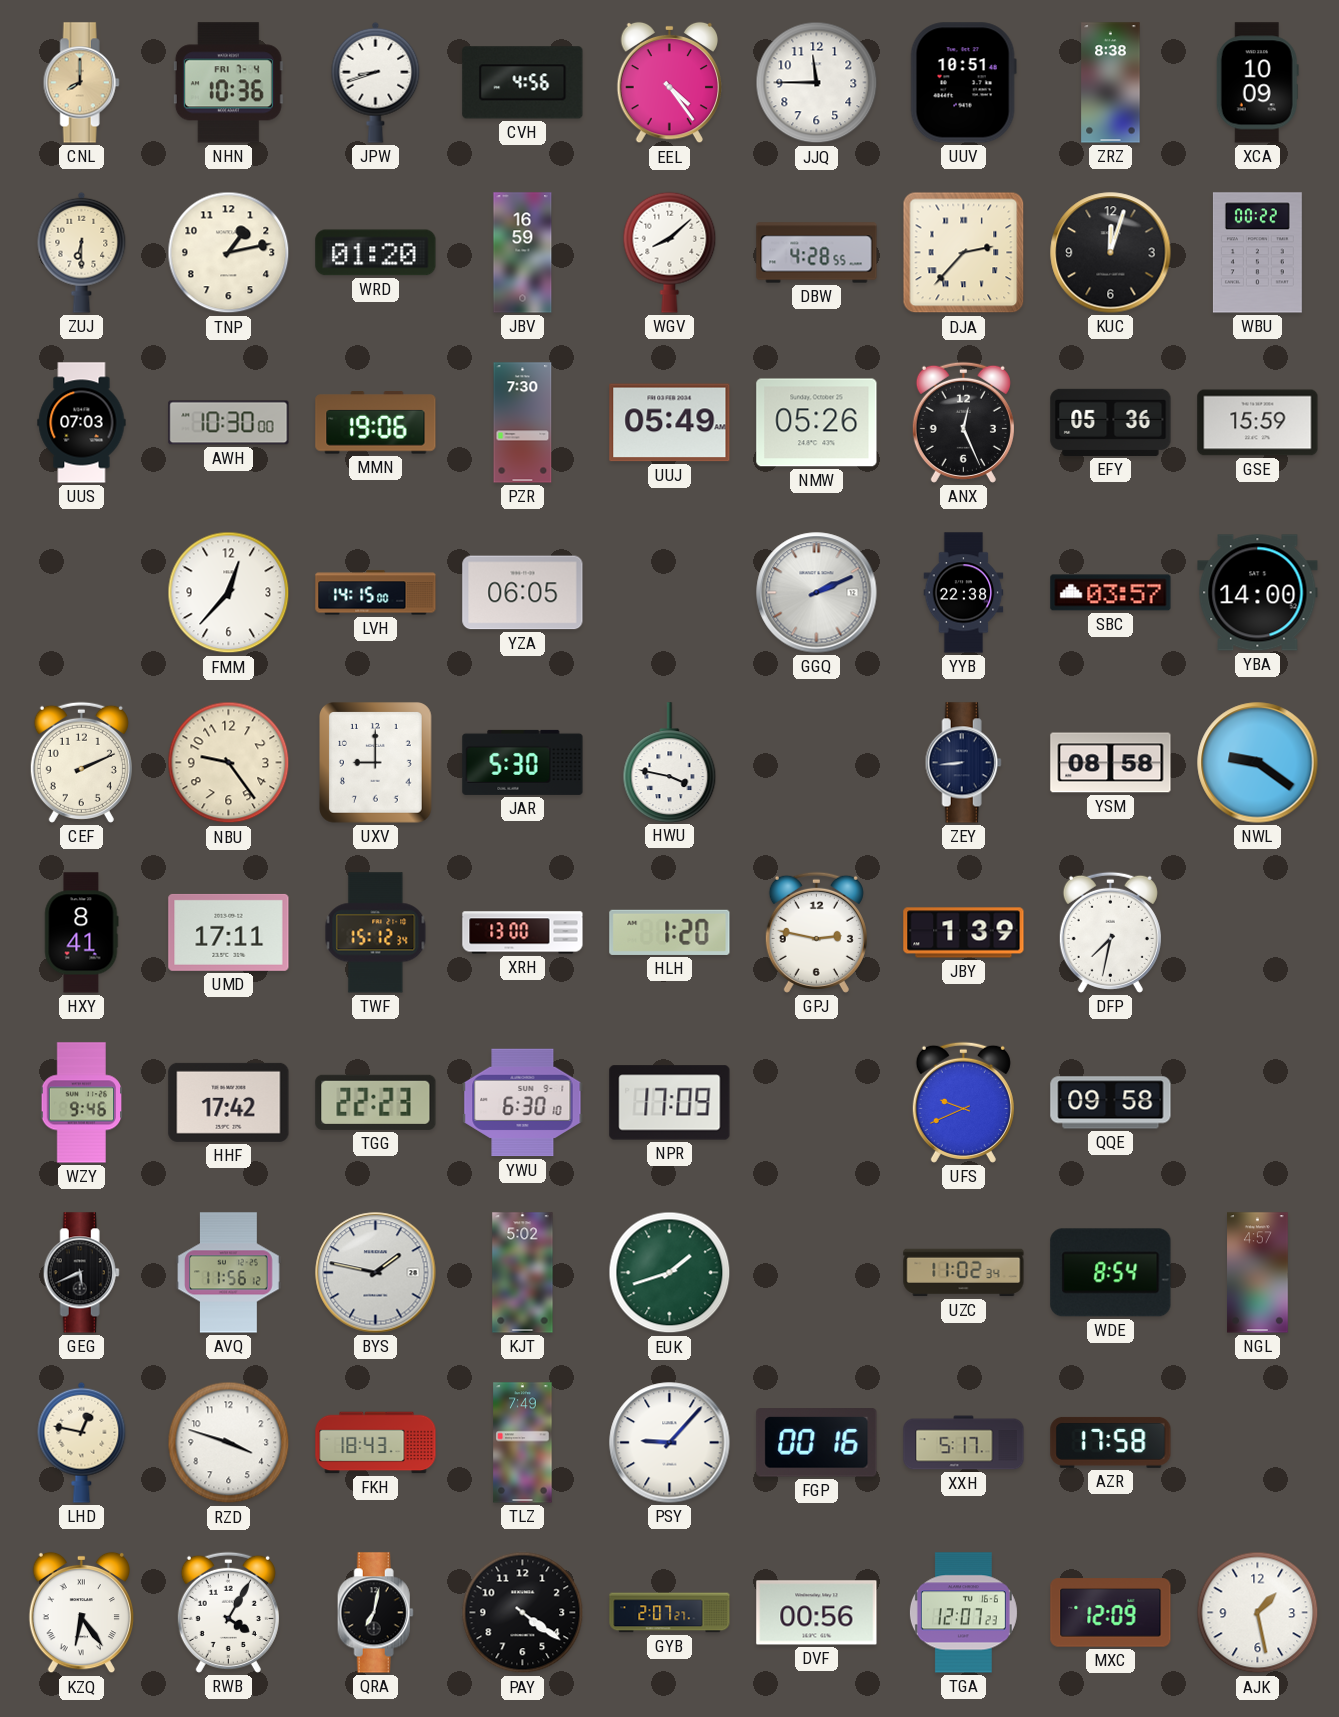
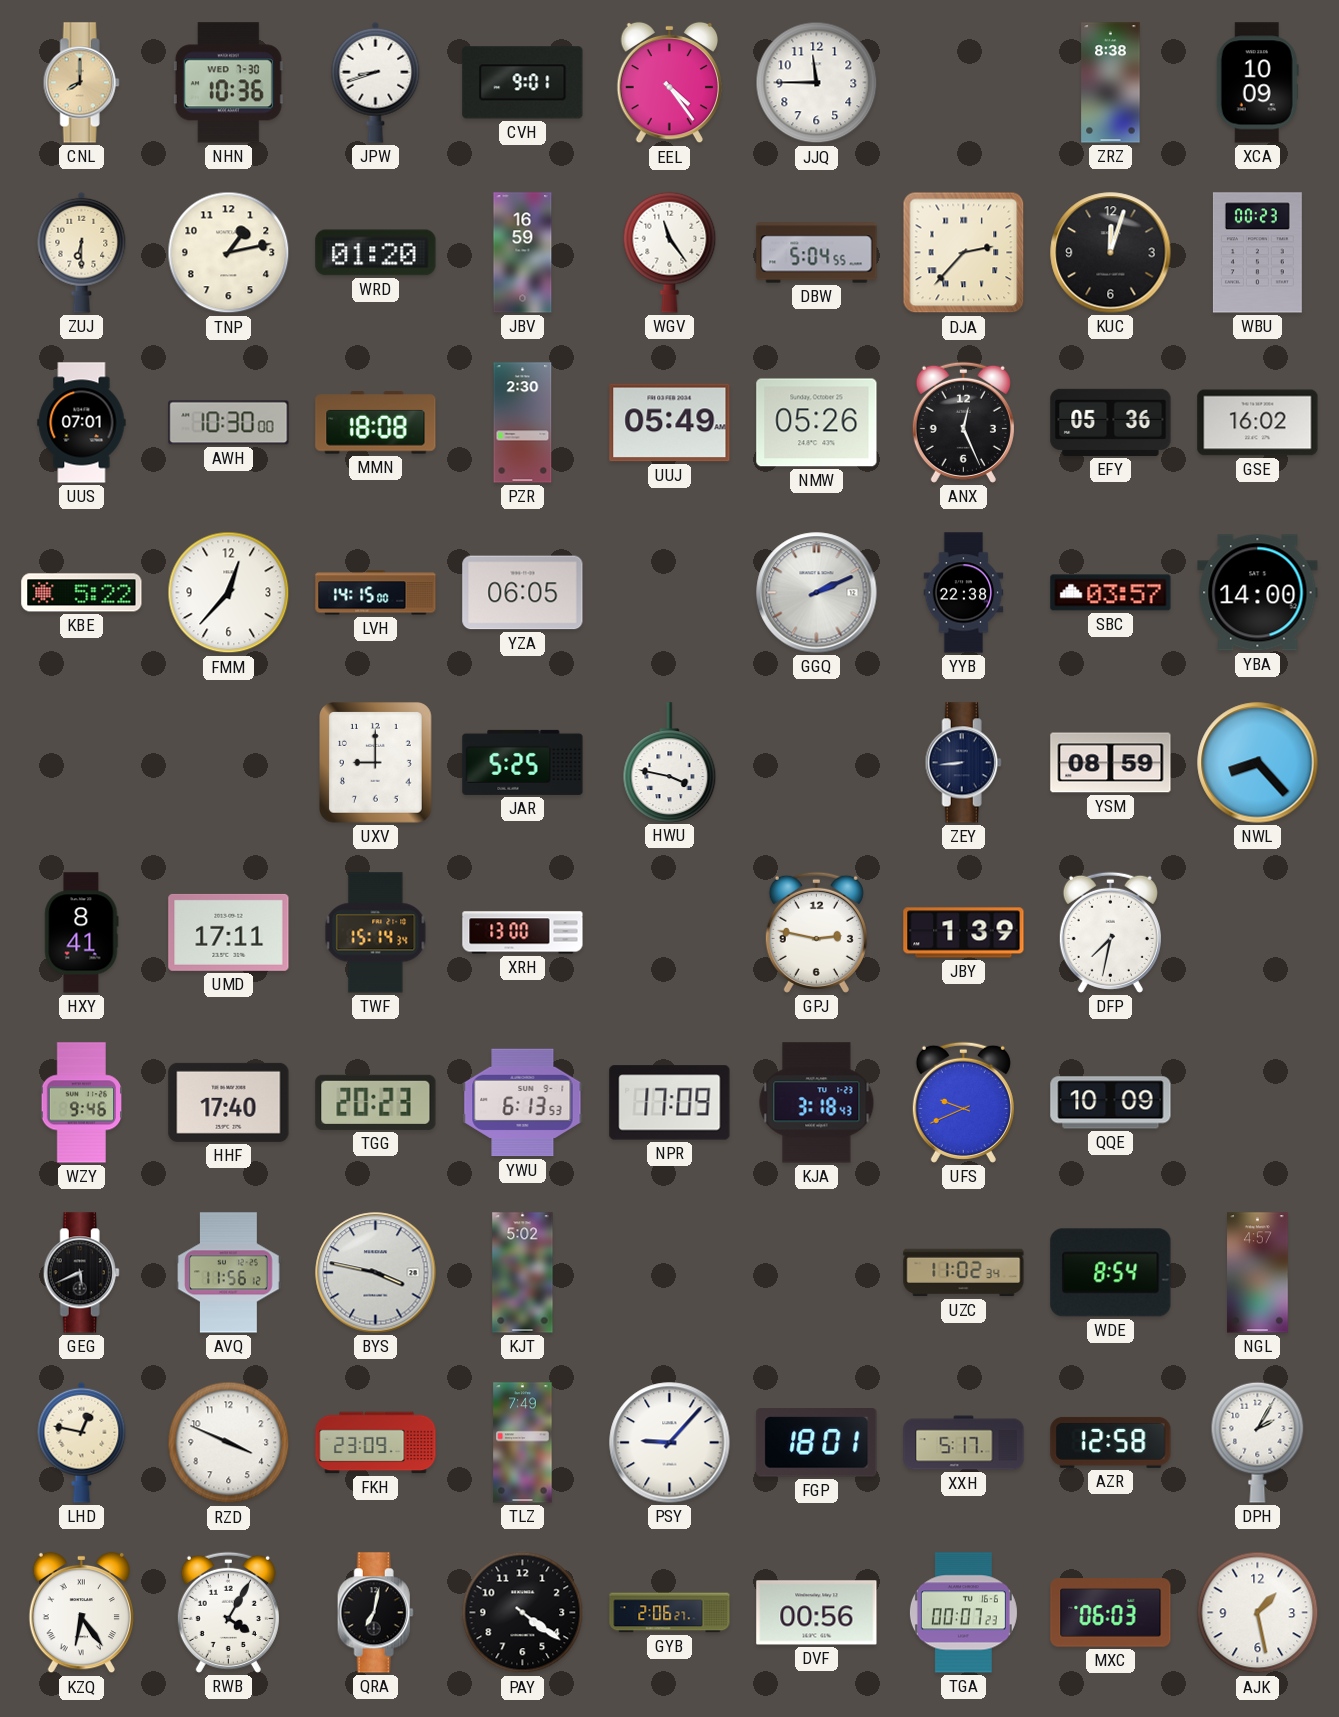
NHN date: FRI 7-4 -> WED 7-30 (228, 83)
CVH: 4:56 -> 9:01 (523, 83)
UUV: 10:51 -> none (963, 83)
WGV: 8:08 -> 11:24 (670, 252)
DBW: 4:28 -> 5:04 (817, 253)
WBU: 00:22 -> 00:23 (1257, 253)
UUS: 07:03 -> 07:01 (82, 423)
MMN: 19:06 -> 18:08 (376, 423)
PZR: 7:30 -> 2:30 (523, 423)
GSE: 15:59 -> 16:02 (1258, 423)
KBE: none -> 5:22 (82, 593)
CEF: 2:11 -> none (81, 762)
NBU: 9:24 -> none (229, 763)
JAR: 5:30 -> 5:25 (523, 762)
YSM: 08:58 -> 08:59 (1111, 763)
NWL: 9:21 -> 8:23 (1258, 763)
TWF: 15:12 -> 15:14 (376, 933)
HLH: 1:20 -> none (670, 932)
HHF: 17:42 -> 17:40 (229, 1102)
TGG: 22:23 -> 20:23 (376, 1102)
YWU: 6:30 -> 6:13 (523, 1103)
KJA: none -> 3:18 (817, 1103)
QQE: 09:58 -> 10:09 (1111, 1103)
BYS: 1:47 -> 3:47 (376, 1273)
EUK: 1:42 -> none (670, 1273)
RZD: 3:48 -> 3:49 (229, 1443)
FKH: 18:43 -> 23:09 (376, 1443)
FGP: 00:16 -> 18:01 (817, 1443)
AZR: 17:58 -> 12:58 (1111, 1442)
DPH: none -> 2:05 (1258, 1442)
GYB: 2:07 -> 2:06 (670, 1613)
TGA: 12:07 -> 00:07 (963, 1613)
MXC: 12:09 -> 06:03 (1111, 1613)
